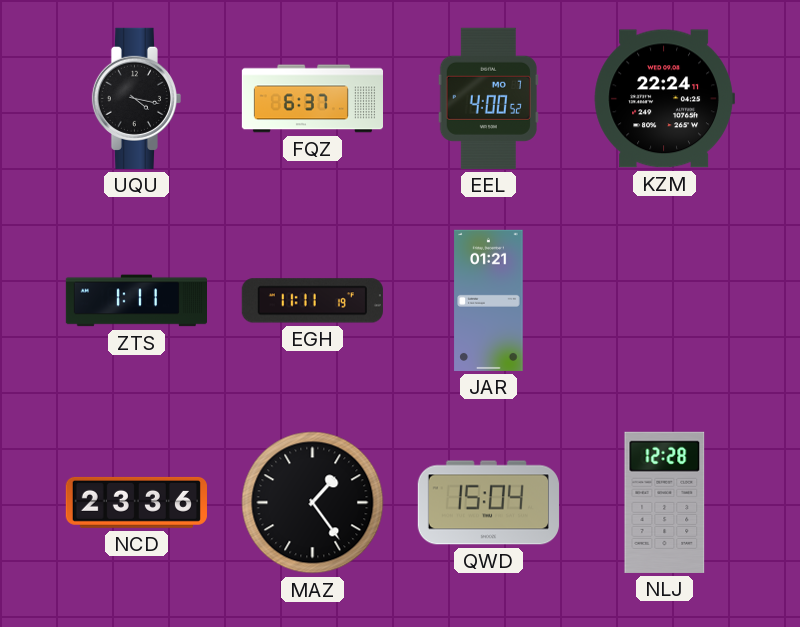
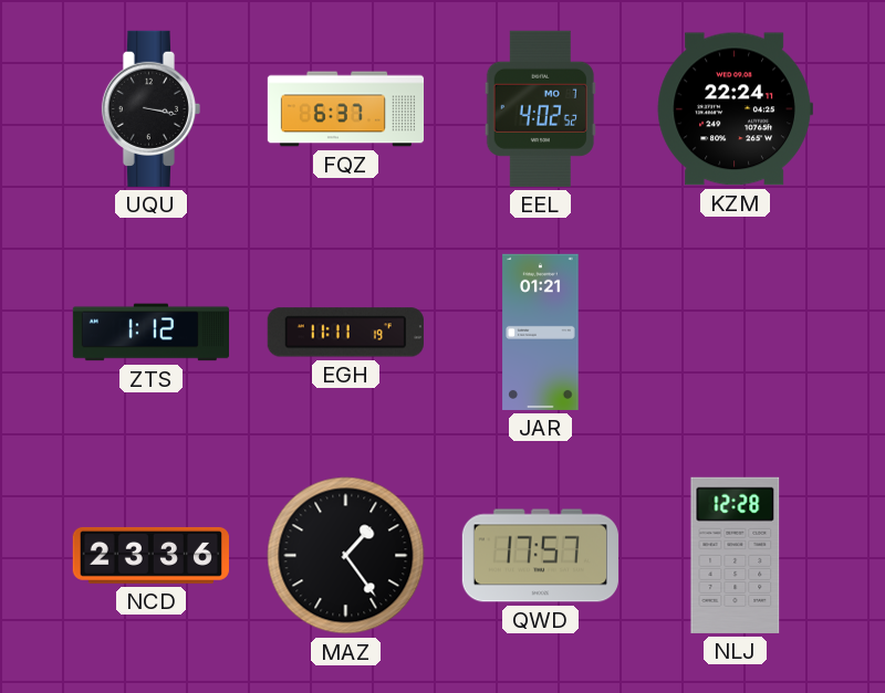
UQU: 4:17 -> 3:17 (150, 108)
EEL: 4:00 -> 4:02 (540, 108)
ZTS: 1:11 -> 1:12 (150, 333)
QWD: 15:04 -> 17:57 (540, 556)
